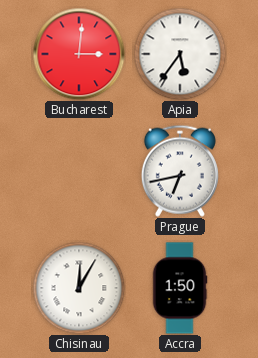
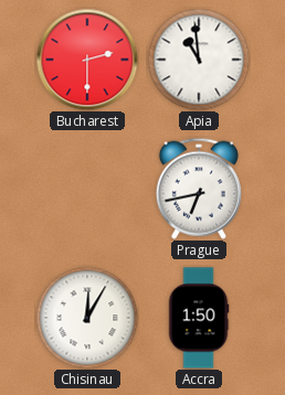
Bucharest: 3:01 -> 2:30 (87, 60)
Apia: 5:36 -> 10:59 (199, 60)
